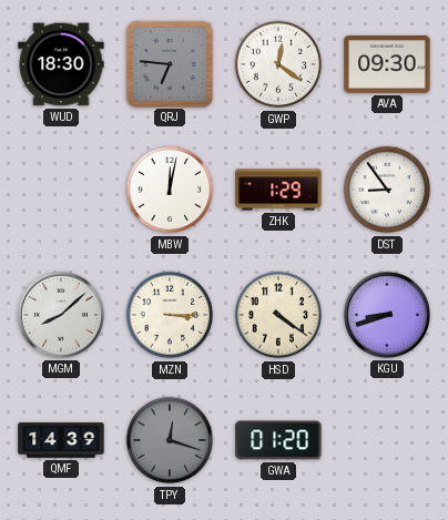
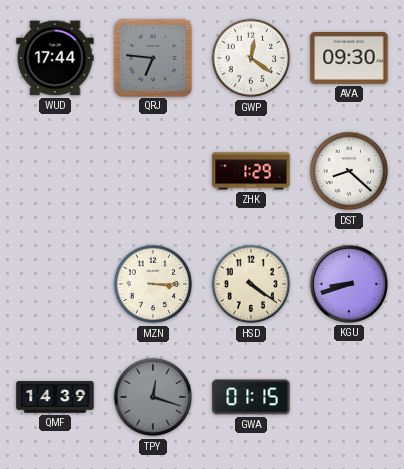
WUD: 18:30 -> 17:44 (55, 58)
MBW: 12:02 -> none (170, 190)
DST: 8:54 -> 8:22 (349, 171)
MGM: 8:08 -> none (61, 315)
GWA: 01:20 -> 01:15 (251, 397)
